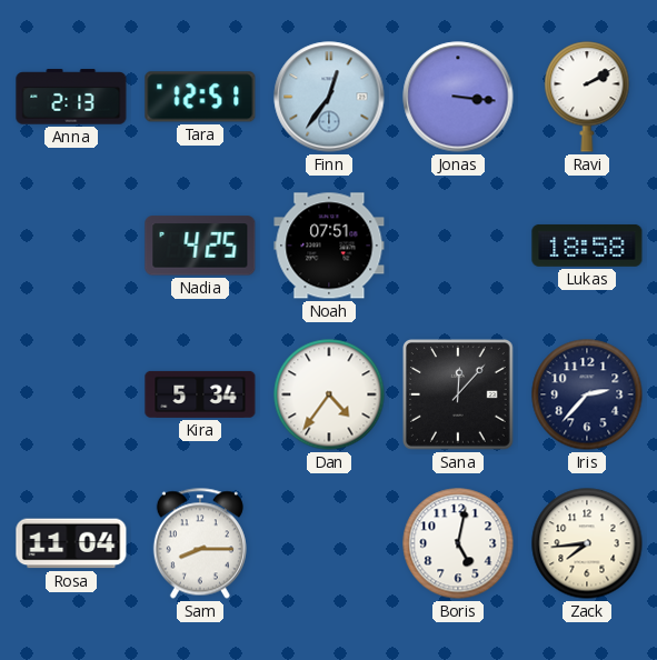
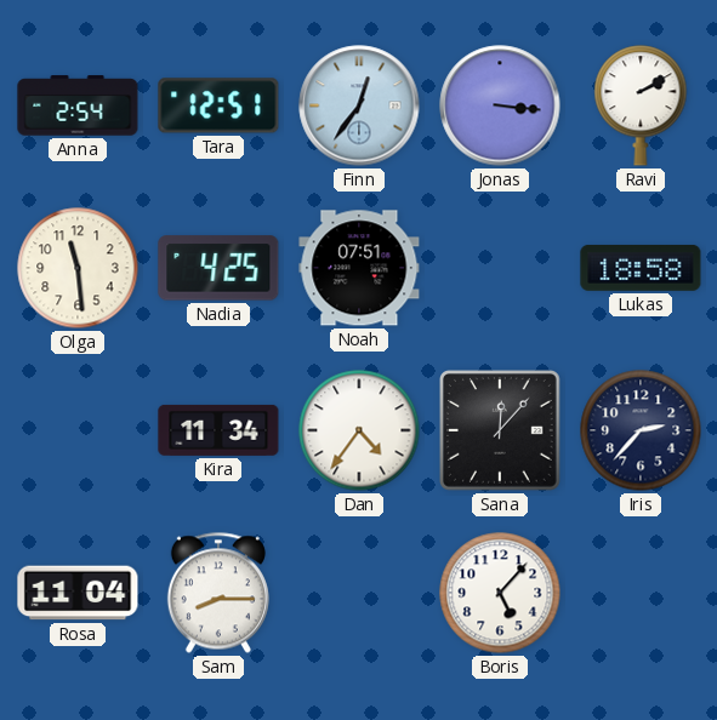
Anna: 2:13 -> 2:54 (78, 105)
Olga: none -> 11:29 (78, 268)
Kira: 5:34 -> 11:34 (218, 430)
Boris: 5:02 -> 5:07 (500, 593)
Zack: 7:44 -> none (587, 543)
